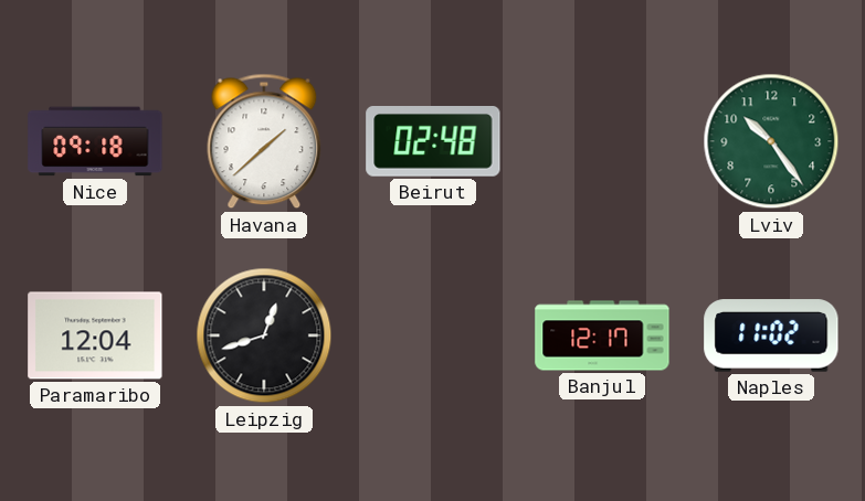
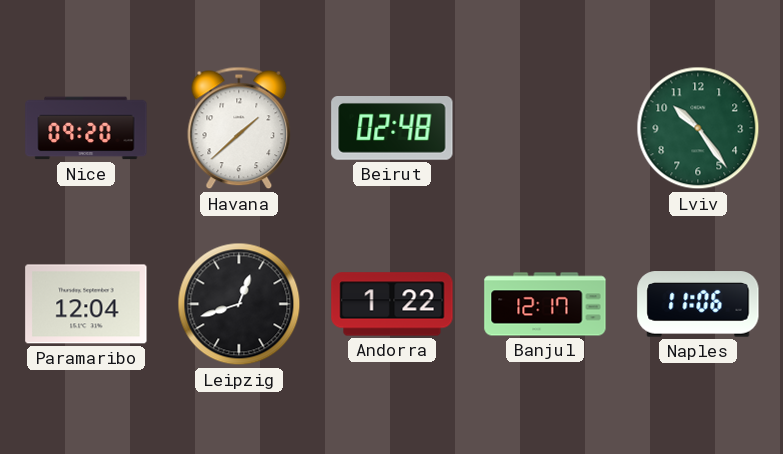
Nice: 09:18 -> 09:20 (86, 128)
Andorra: none -> 1:22 (392, 304)
Naples: 11:02 -> 11:06 (698, 304)
